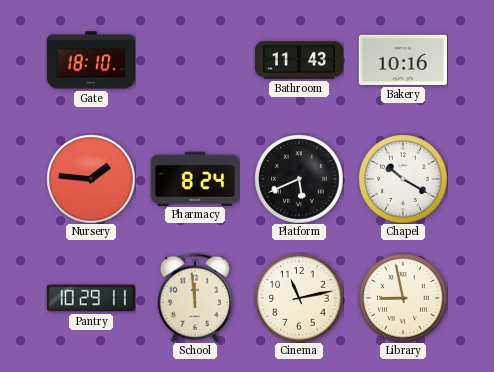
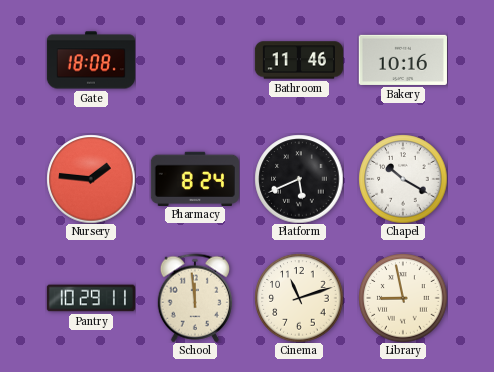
Gate: 18:10 -> 18:08 (91, 60)
Bathroom: 11:43 -> 11:46 (298, 60)
Cinema: 11:13 -> 11:12 (299, 298)
